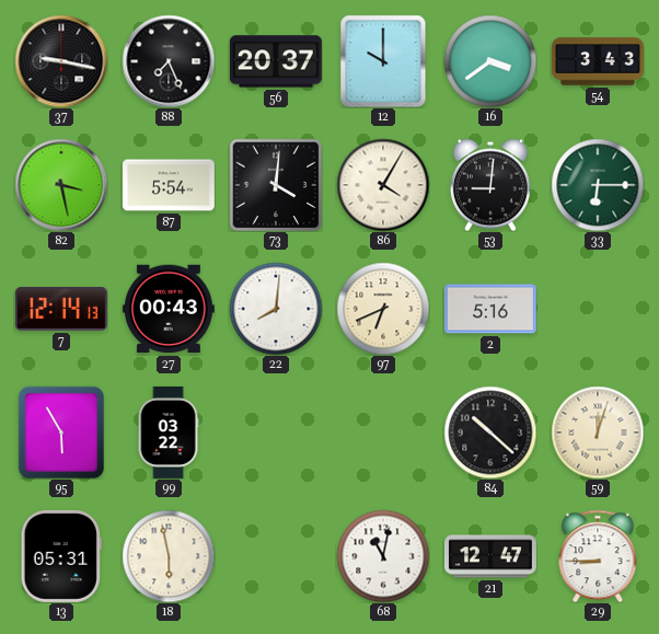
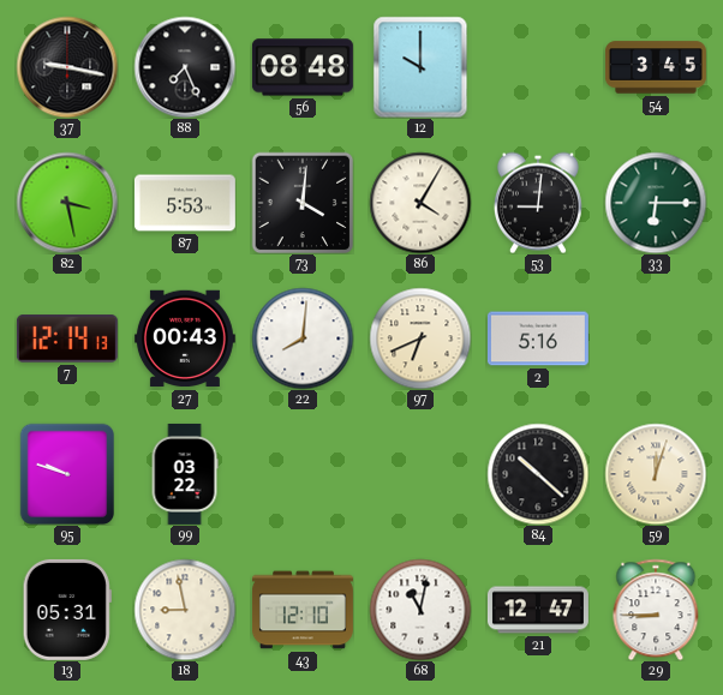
56: 20:37 -> 08:48 (303, 67)
16: 3:39 -> none (490, 61)
54: 3:43 -> 3:45 (656, 67)
87: 5:54 -> 5:53 (185, 203)
95: 5:55 -> 9:48 (66, 473)
18: 5:58 -> 8:58 (185, 610)
43: none -> 12:10 (303, 610)
